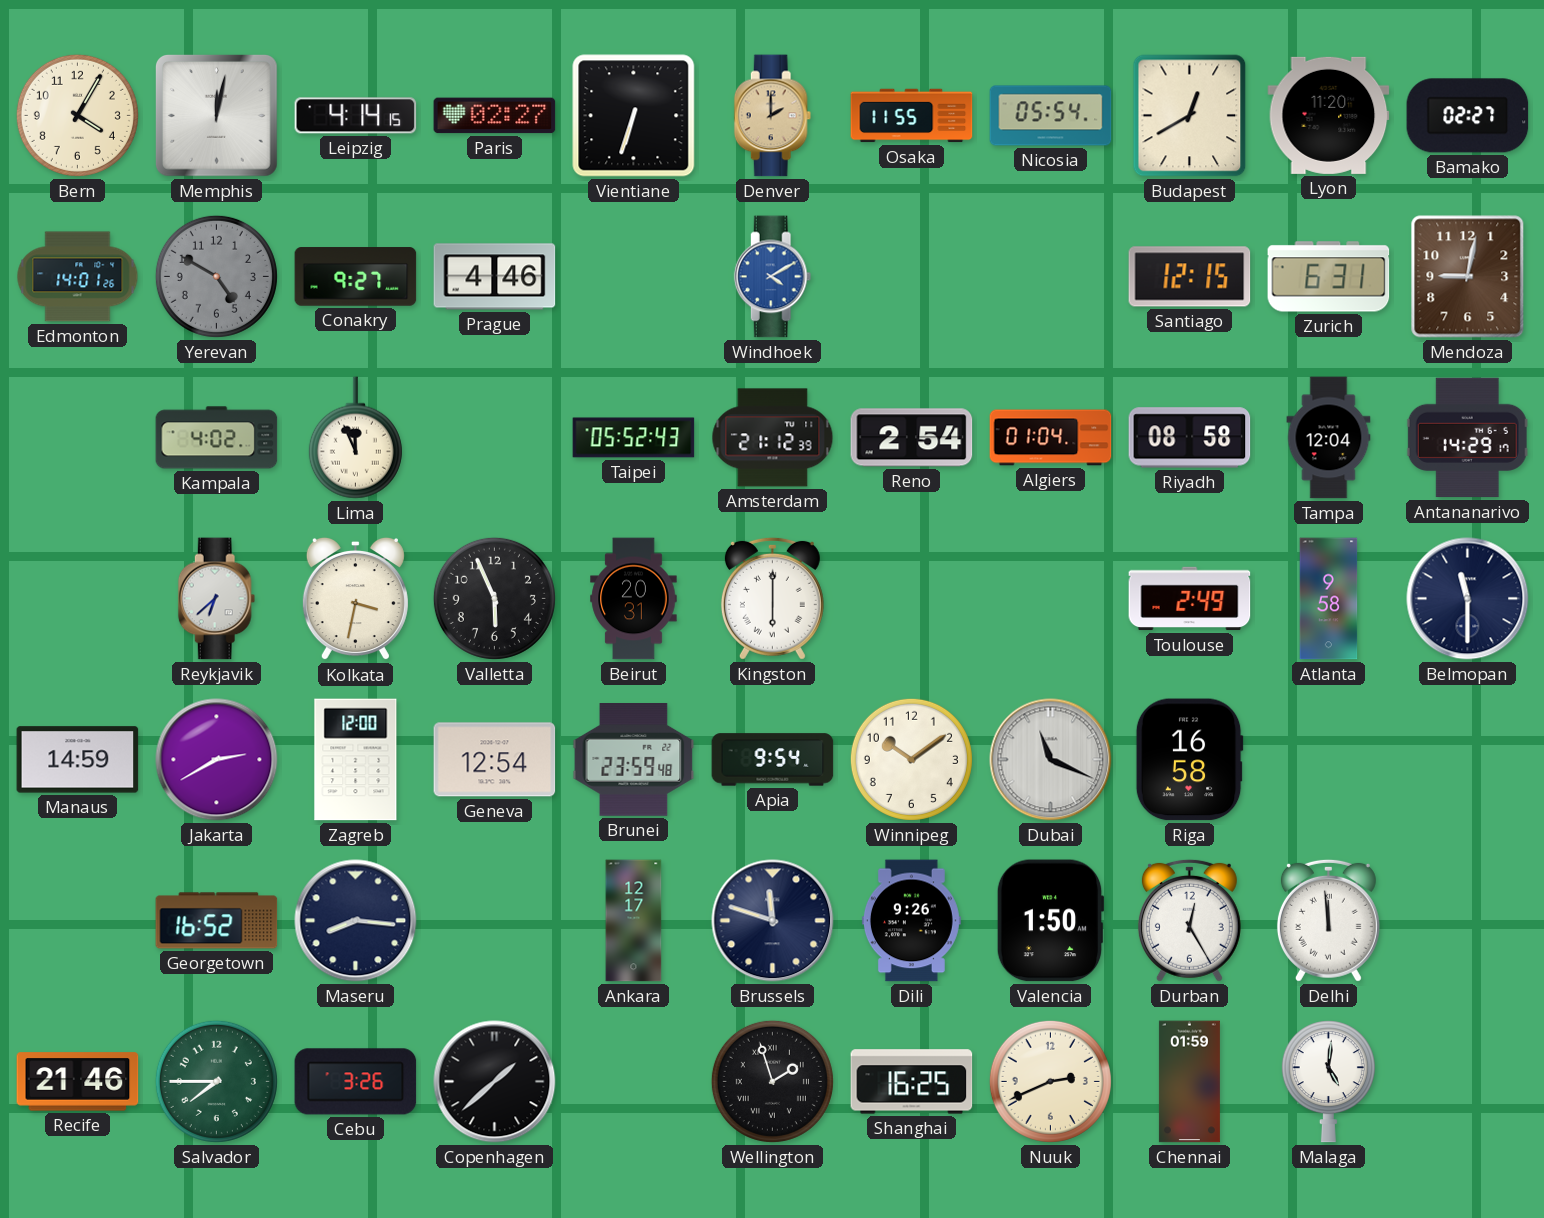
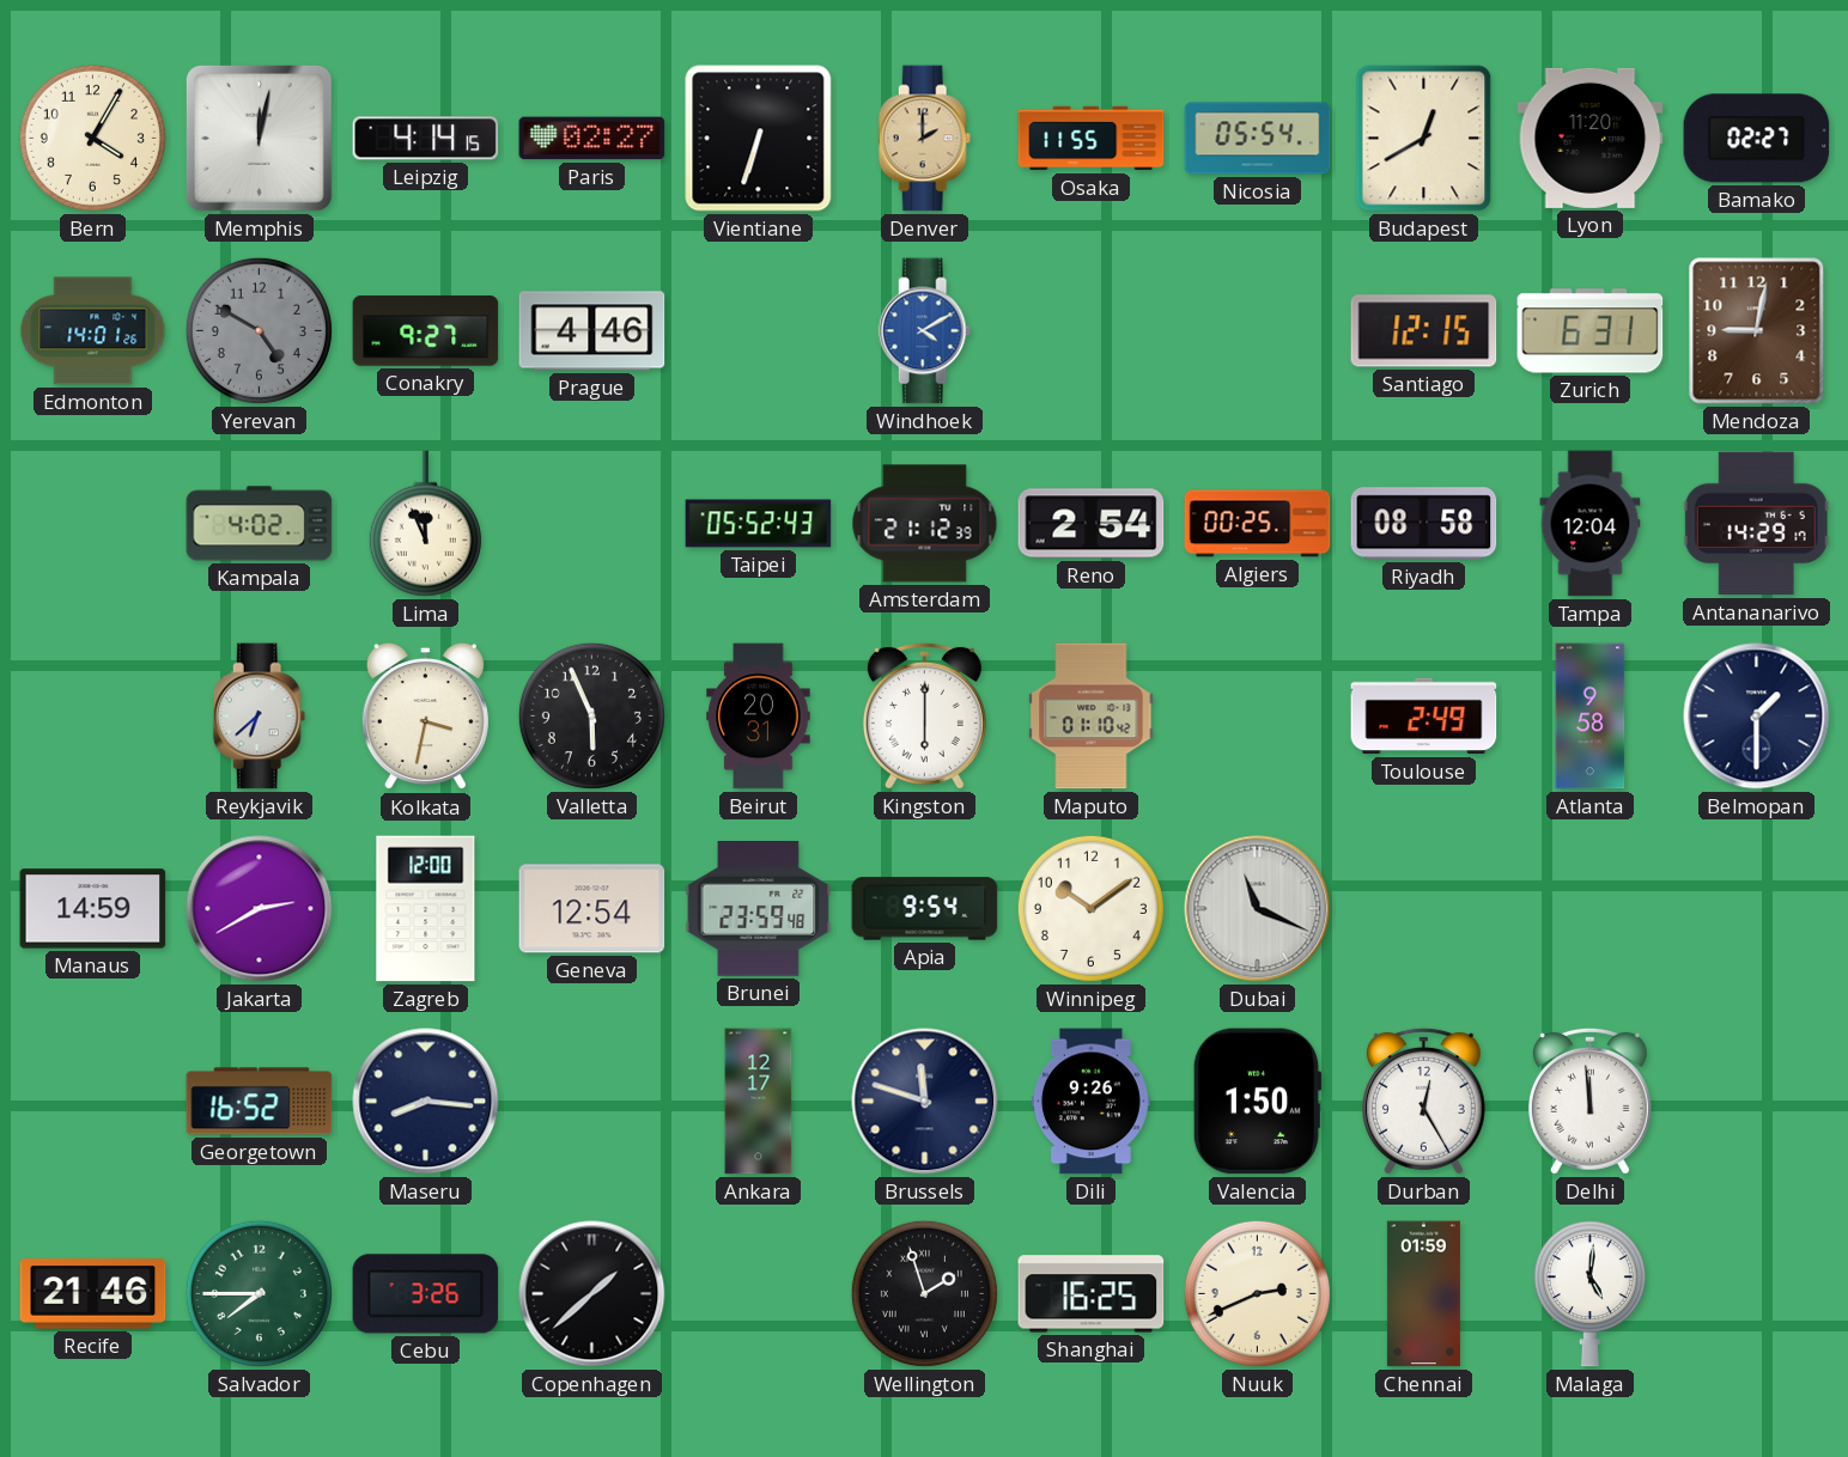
Algiers: 01:04 -> 00:25 (1258, 524)
Maputo: none -> 01:10 (1092, 717)
Belmopan: 11:30 -> 1:30 (1757, 717)
Riga: 16:58 -> none (1189, 760)
